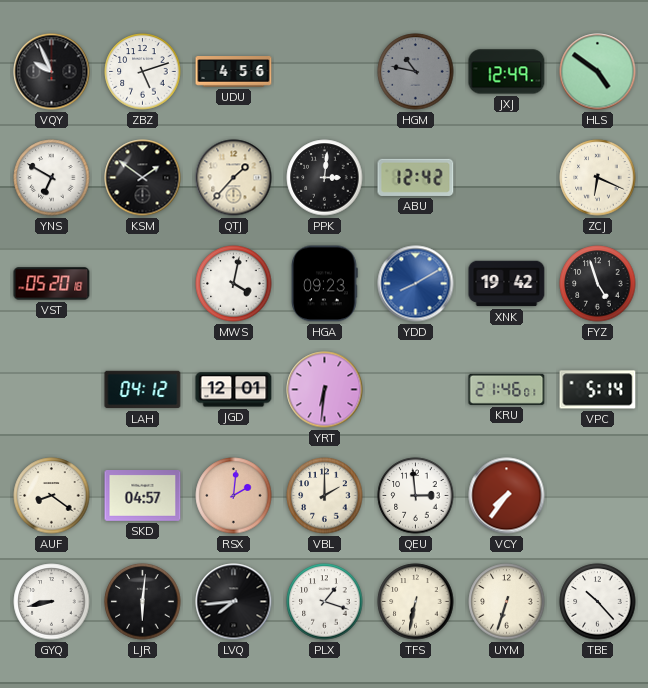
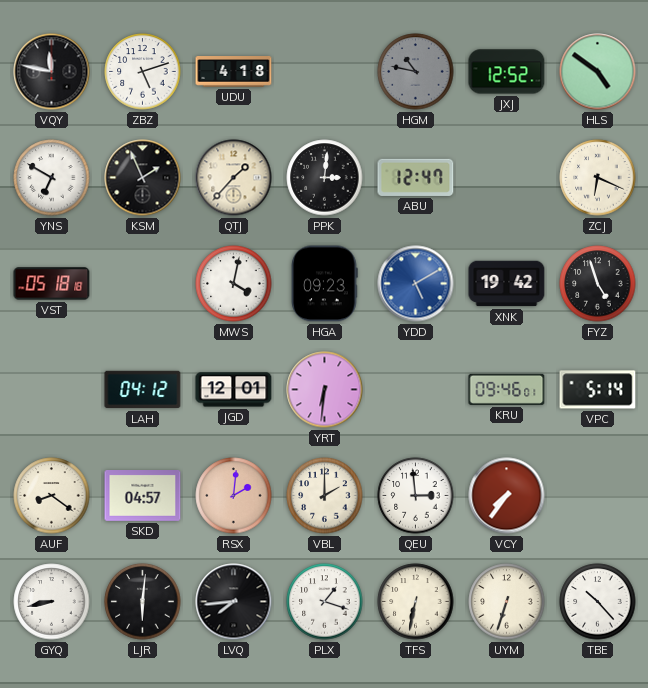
VQY: 9:56 -> 11:47 (52, 72)
UDU: 4:56 -> 4:18 (234, 72)
JXJ: 12:49 -> 12:52 (507, 72)
KSM: 1:51 -> 1:56 (143, 178)
ABU: 12:42 -> 12:47 (416, 177)
VST: 05:20 -> 05:18 (52, 284)
YDD: 8:10 -> 5:10 (416, 284)
KRU: 21:46 -> 09:46 (507, 389)
